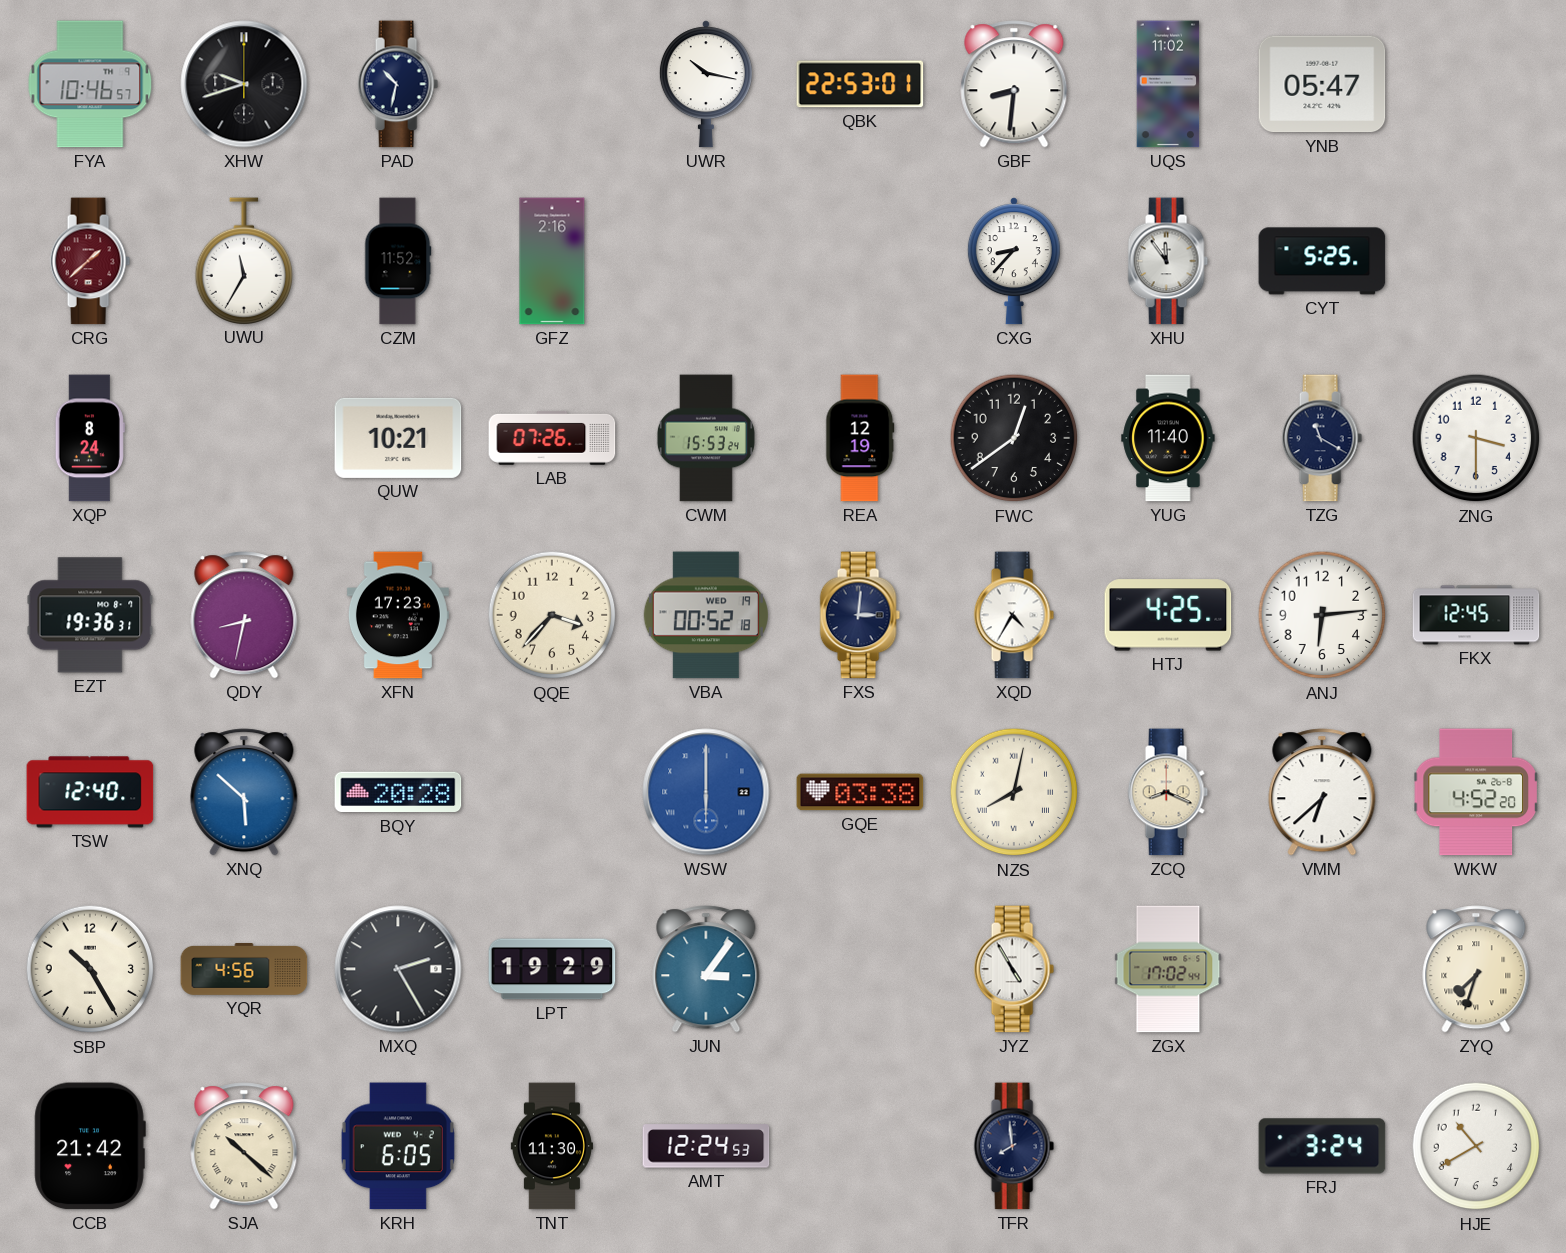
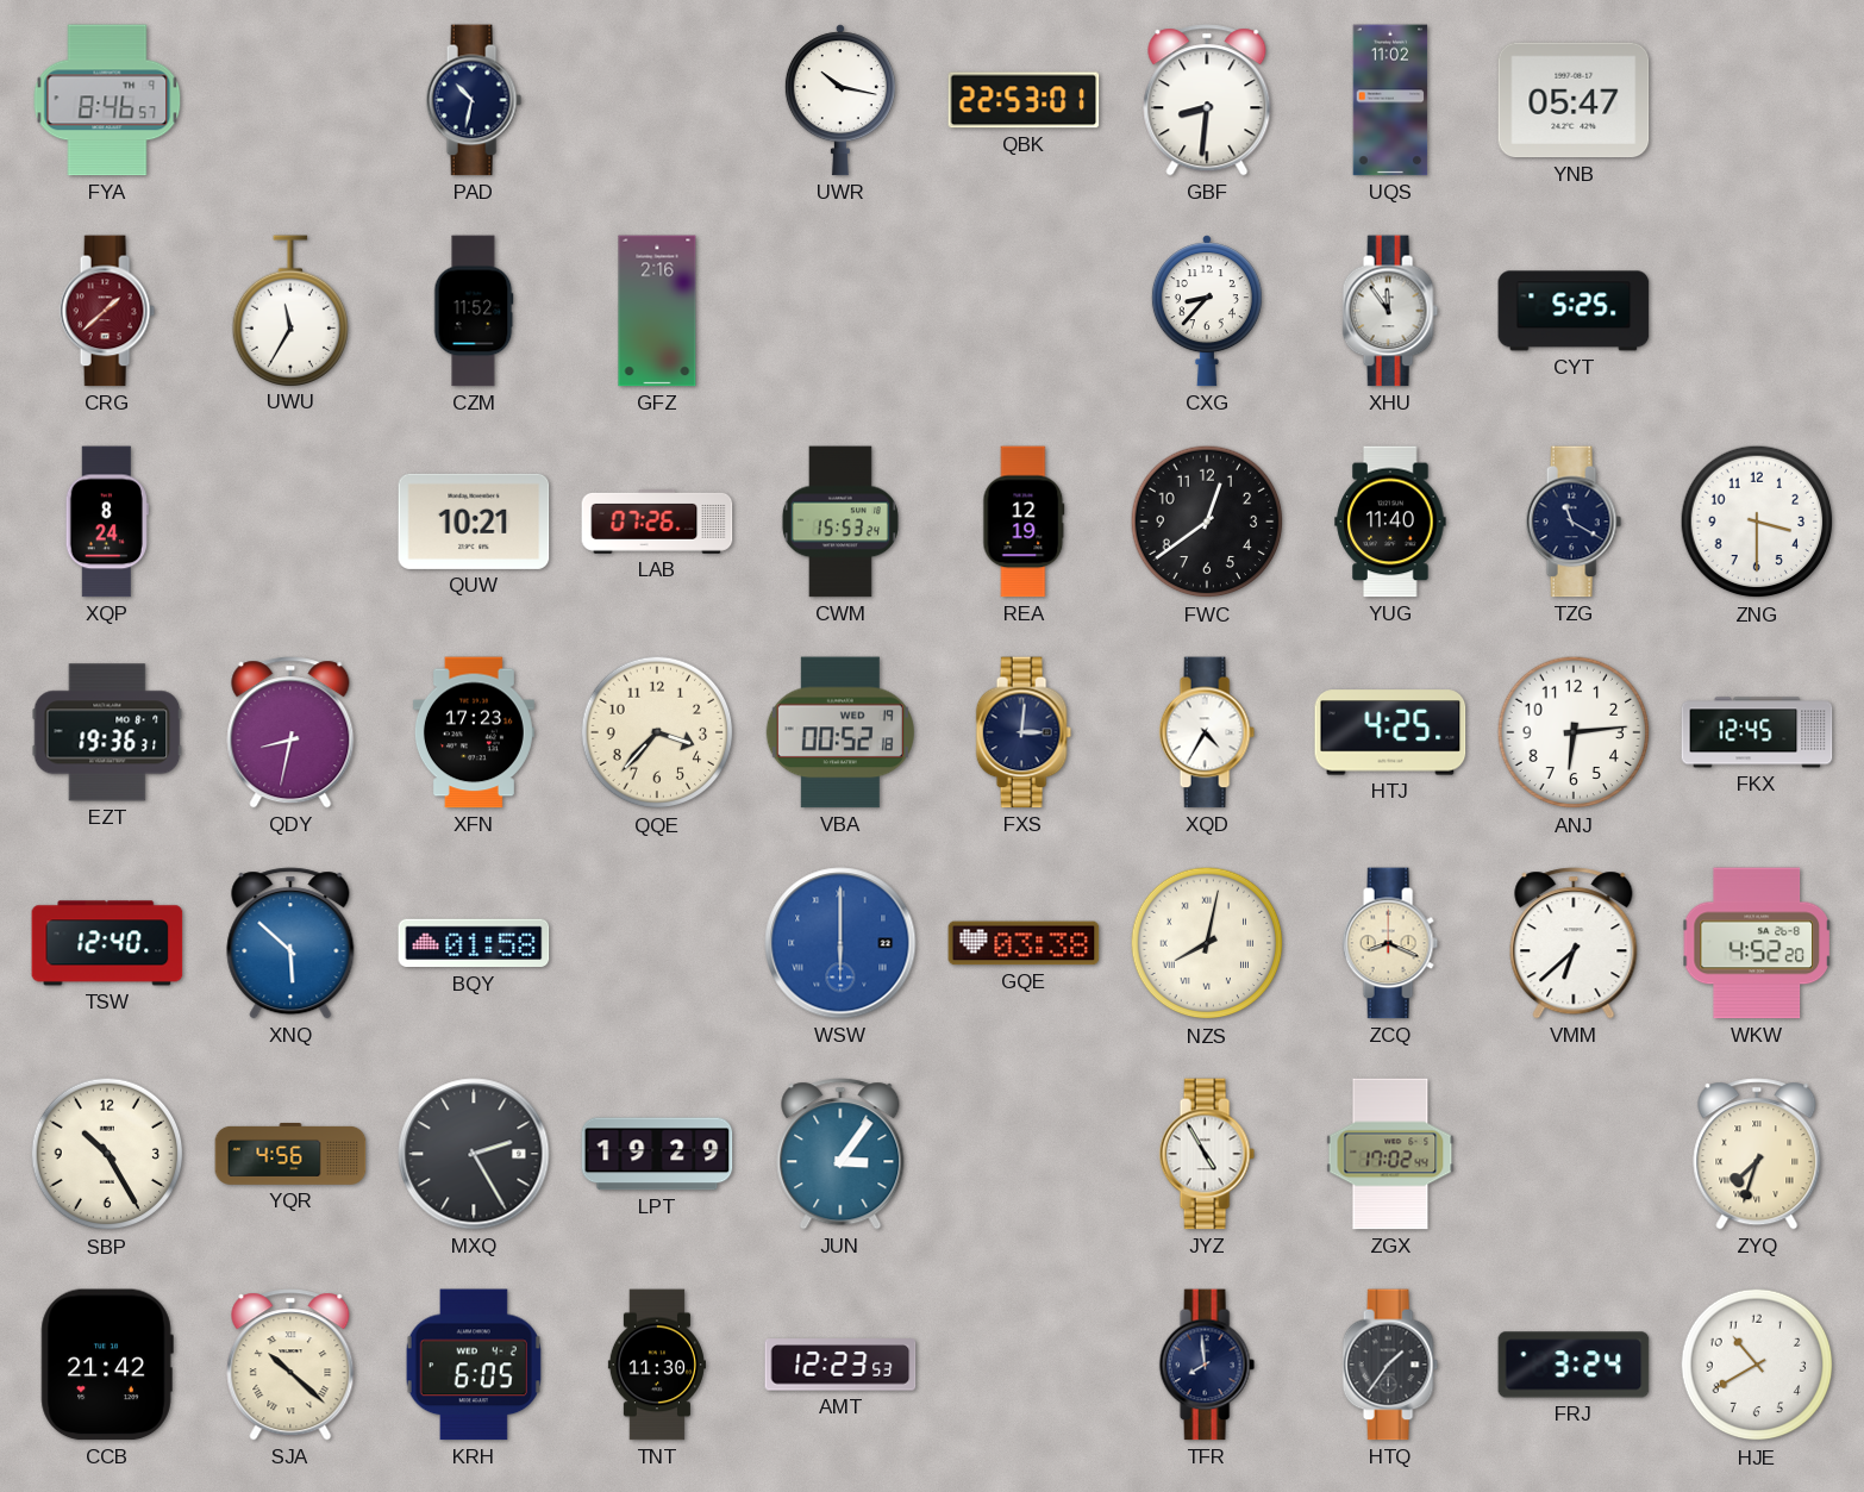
FYA: 10:46 -> 8:46 (107, 100)
XHW: 9:42 -> none (244, 84)
BQY: 20:28 -> 01:58 (474, 943)
AMT: 12:24 -> 12:23 (840, 1365)
HTQ: none -> 1:36 (1390, 1365)
